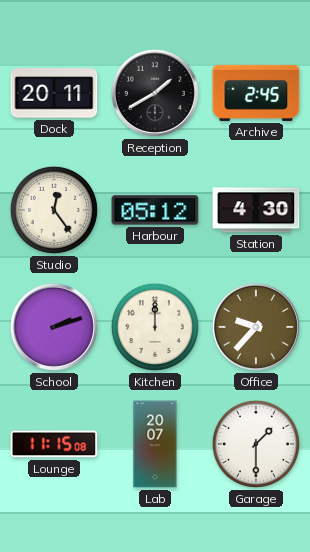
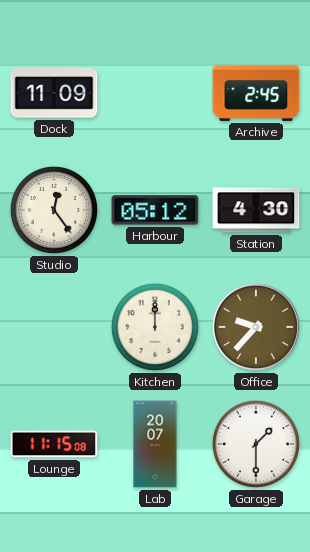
Dock: 20:11 -> 11:09 (54, 93)
Reception: 1:40 -> none (155, 93)
School: 2:12 -> none (54, 327)
